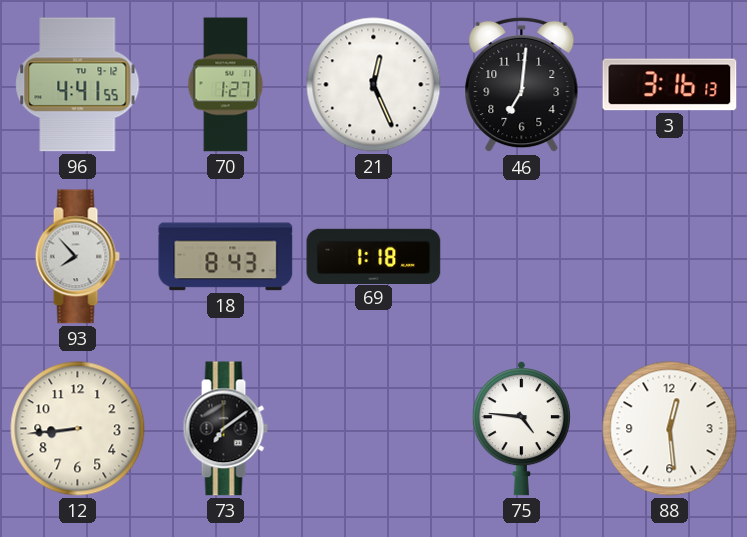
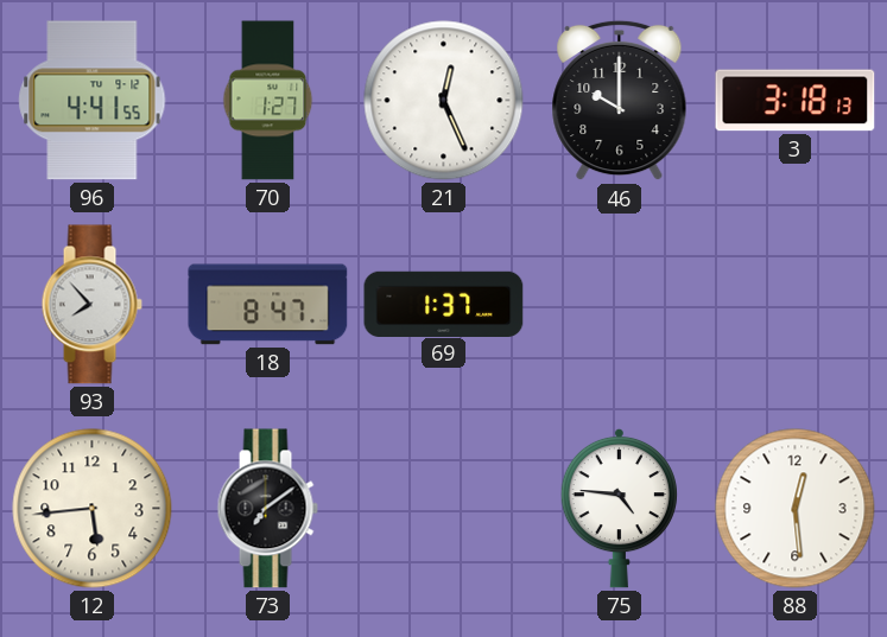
46: 7:01 -> 10:00 (620, 101)
3: 3:16 -> 3:18 (796, 101)
18: 8:43 -> 8:47 (268, 305)
69: 1:18 -> 1:37 (444, 304)
12: 8:44 -> 5:44 (93, 509)
